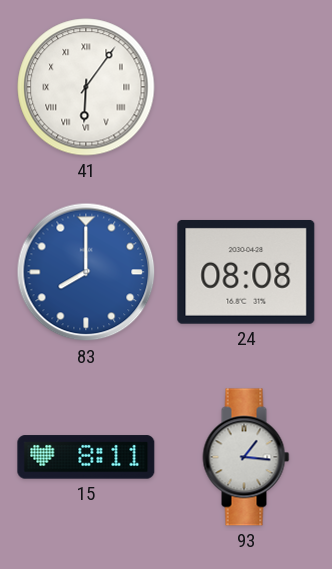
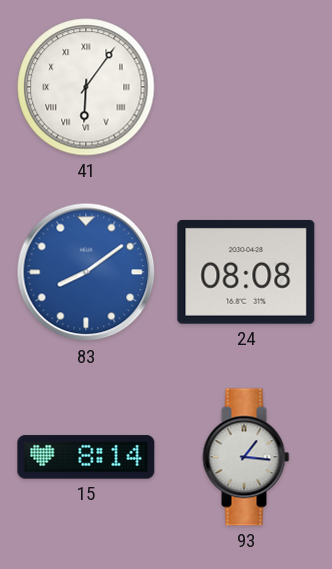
83: 8:00 -> 8:09 (86, 272)
15: 8:11 -> 8:14 (86, 457)
